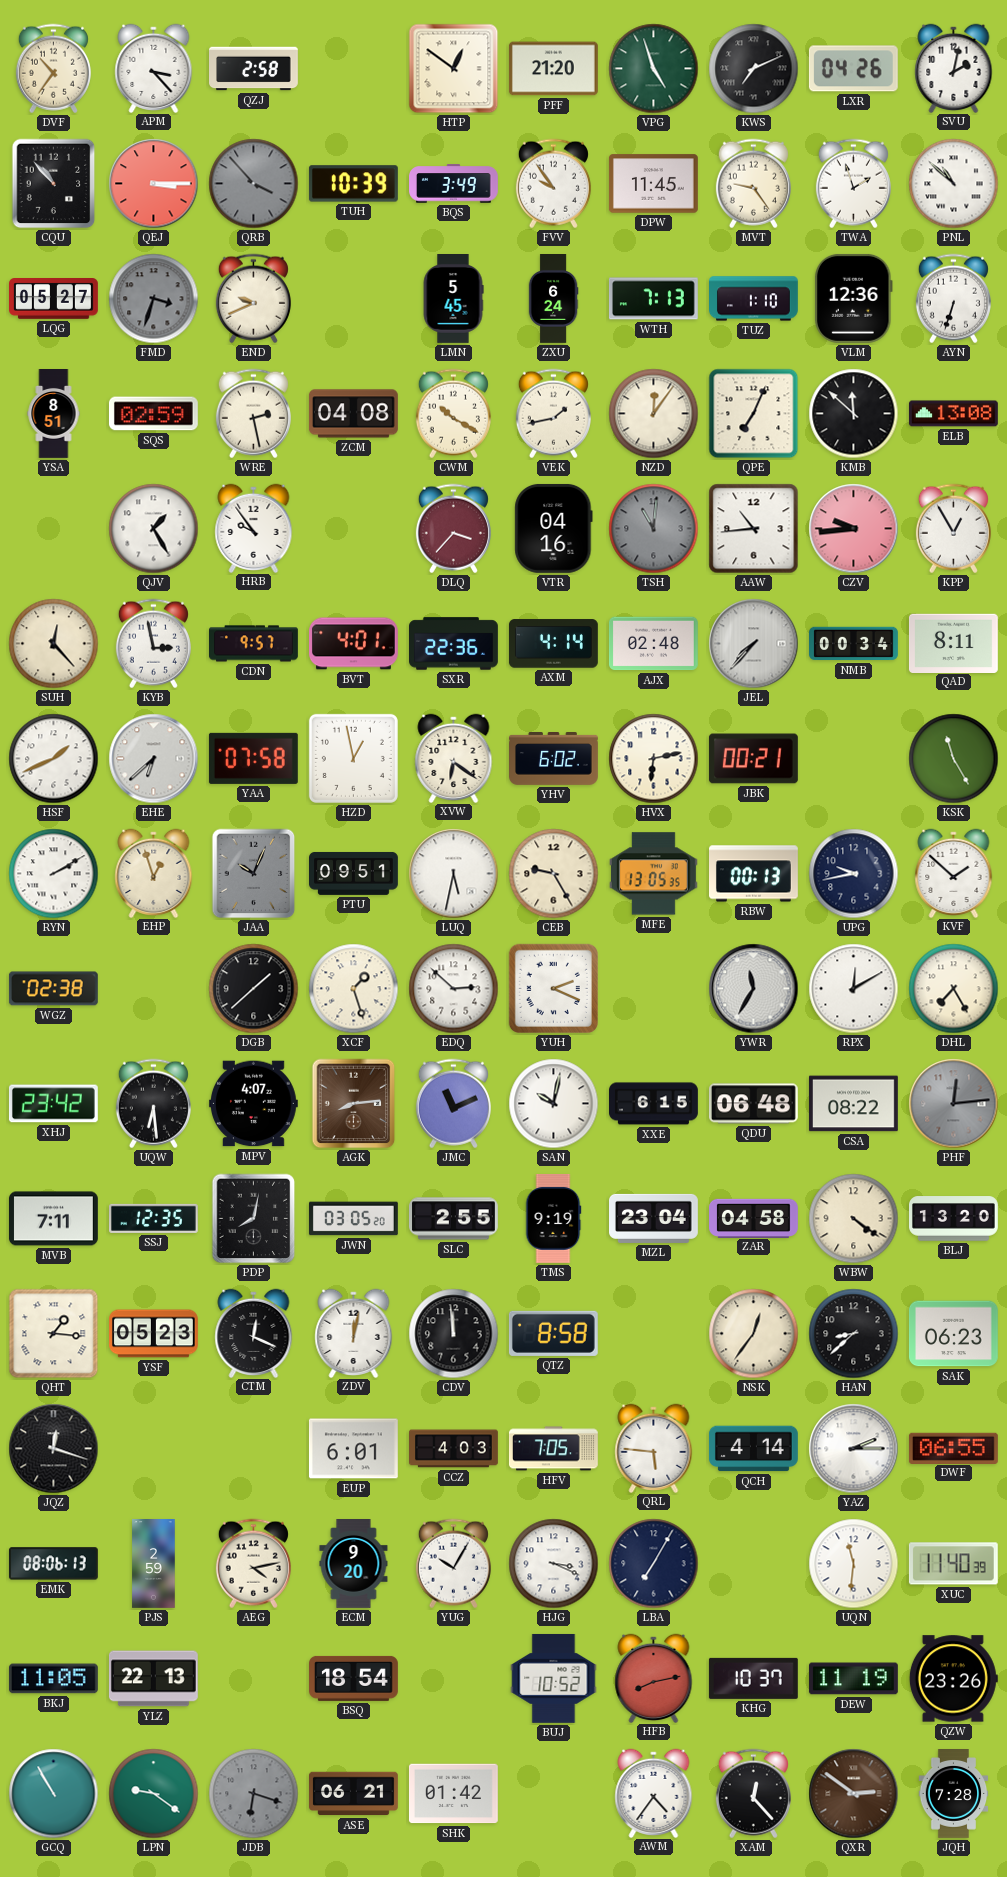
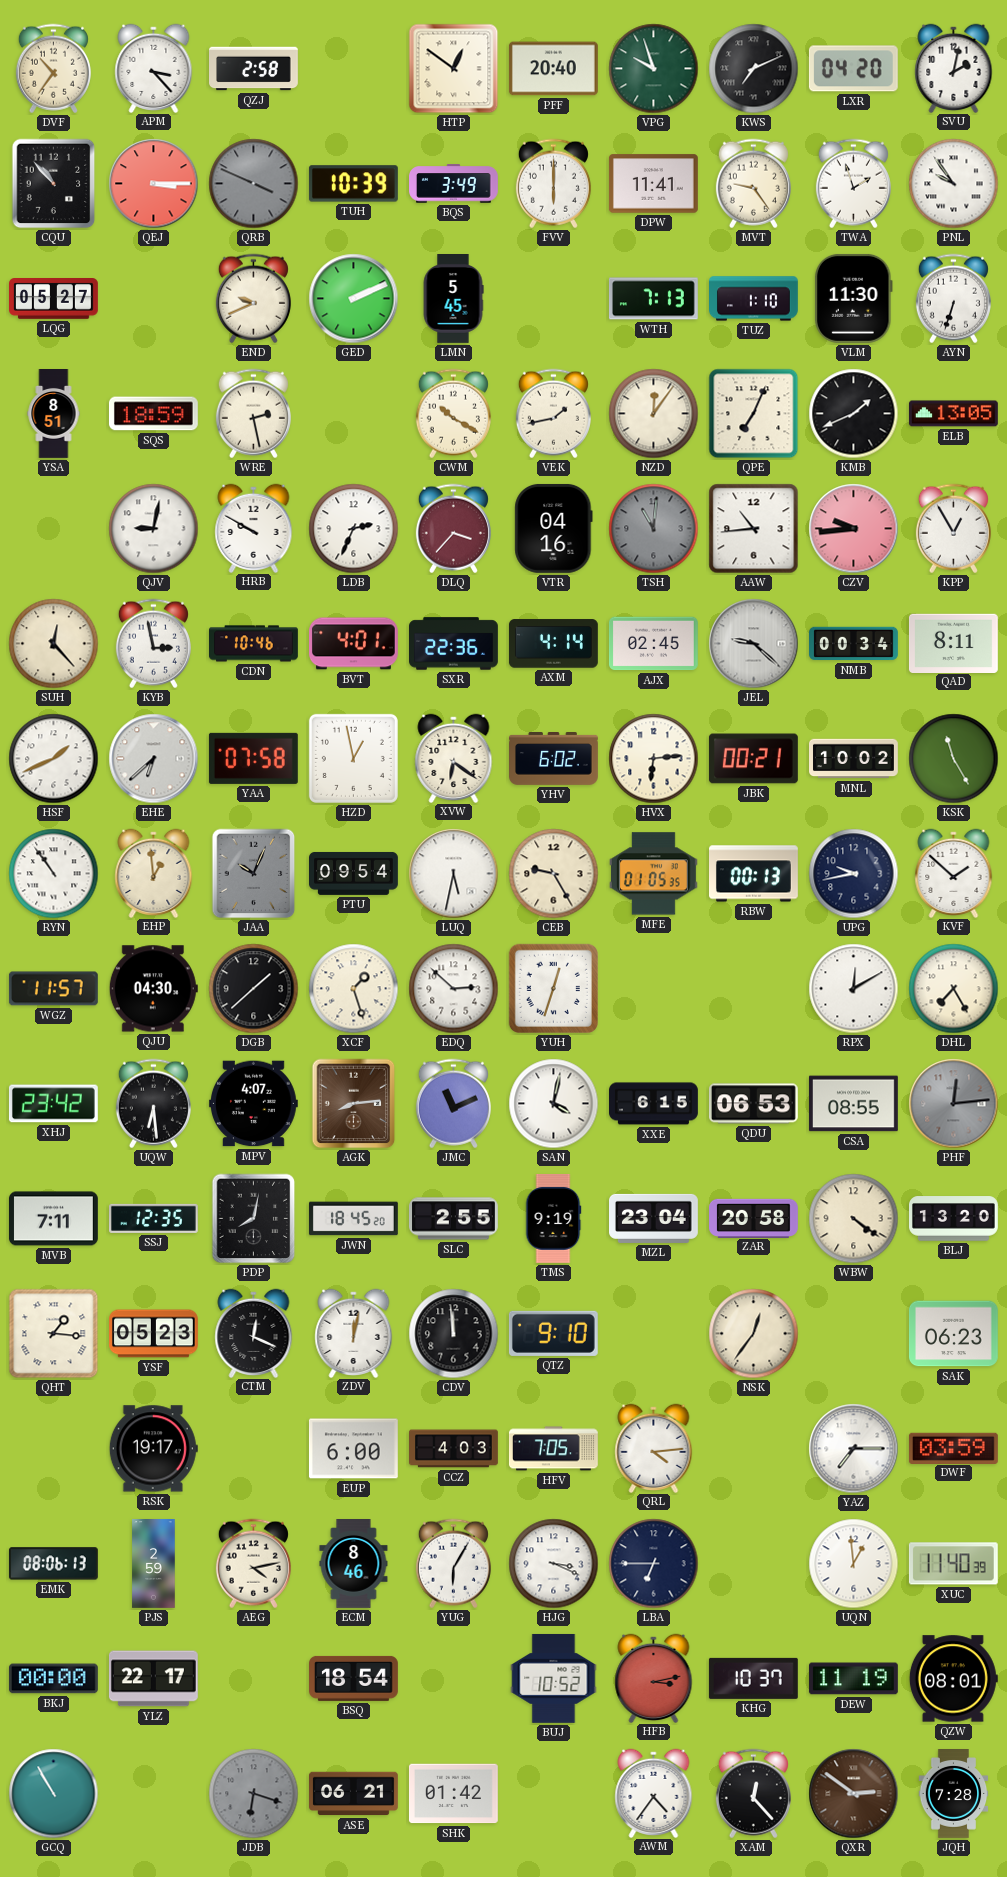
PFF: 21:20 -> 20:40 (553, 69)
VPG: 4:57 -> 9:57 (654, 69)
LXR: 04:26 -> 04:20 (853, 69)
QRB: 3:53 -> 3:49 (254, 184)
FVV: 9:54 -> 6:00 (553, 184)
DPW: 11:45 -> 11:41 (654, 184)
PNL: 10:52 -> 9:54 (954, 184)
FMD: 3:33 -> none (154, 299)
GED: none -> 2:11 (354, 299)
ZXU: 6:24 -> none (553, 299)
VLM: 12:36 -> 11:30 (854, 298)
SQS: 02:59 -> 18:59 (153, 414)
ZCM: 04:08 -> none (354, 414)
KMB: 11:52 -> 1:41 (854, 414)
ELB: 13:08 -> 13:05 (953, 414)
QJV: 1:25 -> 9:02 (154, 529)
HRB: 9:54 -> 9:50 (254, 528)
LDB: none -> 2:34 (354, 529)
CDN: 9:57 -> 10:46 (254, 644)
AJX: 02:48 -> 02:45 (653, 644)
JEL: 7:37 -> 9:22 (754, 644)
HVX: 6:13 -> 6:14 (654, 759)
MNL: none -> 10:02 (854, 759)
RYN: 2:10 -> 10:54 (54, 874)
EHP: 12:57 -> 12:59 (154, 873)
PTU: 09:51 -> 09:54 (354, 873)
MFE: 13:05 -> 01:05 (653, 874)
WGZ: 02:38 -> 11:57 (53, 989)
QJU: none -> 04:30 (153, 989)
YUH: 2:19 -> 12:33 (553, 988)
YWR: 11:35 -> none (754, 989)
SAN: 10:02 -> 4:02 (554, 1104)
QDU: 06:48 -> 06:53 (754, 1104)
CSA: 08:22 -> 08:55 (853, 1104)
JWN: 03:05 -> 18:45 (353, 1219)
ZAR: 04:58 -> 20:58 (754, 1218)
QTZ: 8:58 -> 9:10 (553, 1333)
HAN: 8:38 -> none (854, 1334)
JQZ: 12:18 -> none (54, 1449)
RSK: none -> 19:17 (153, 1449)
EUP: 6:01 -> 6:00 (353, 1449)
QRL: 5:46 -> 4:14 (654, 1448)
QCH: 4:14 -> none (753, 1449)
YAZ: 2:15 -> 7:15 (854, 1449)
DWF: 06:55 -> 03:59 (953, 1448)
ECM: 9:20 -> 8:46 (354, 1564)
YUG: 10:05 -> 6:05 (453, 1564)
LBA: 7:05 -> 6:45 (654, 1564)
UQN: 11:31 -> 12:59 (854, 1564)
BKJ: 11:05 -> 00:00 (53, 1679)
YLZ: 22:13 -> 22:17 (153, 1679)
HFB: 8:13 -> 3:13 (654, 1678)
QZW: 23:26 -> 08:01 (953, 1679)
LPN: 9:21 -> none (154, 1794)
